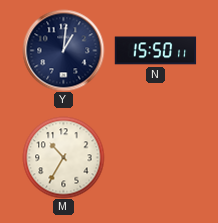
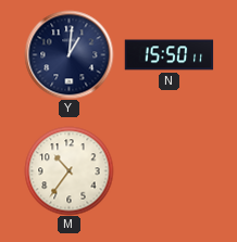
M: 10:35 -> 10:36 (68, 170)
